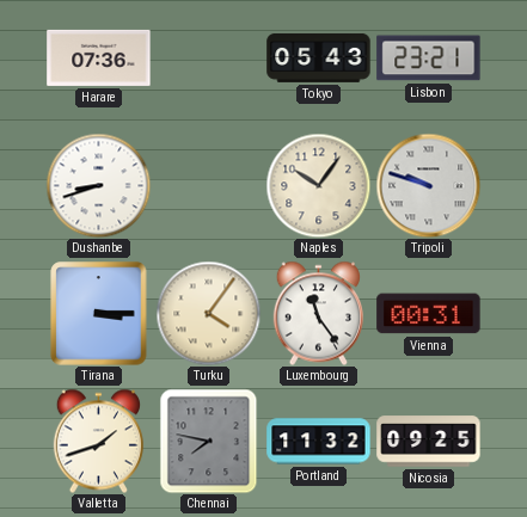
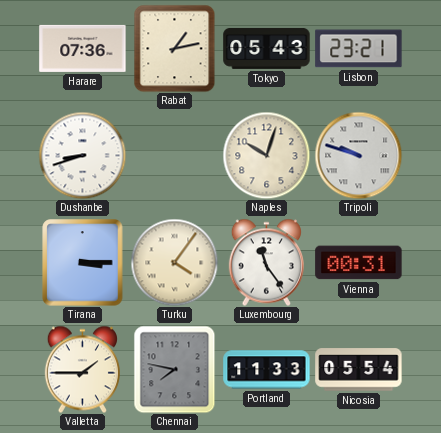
Rabat: none -> 1:13 (175, 48)
Naples: 10:06 -> 10:03 (266, 155)
Valletta: 1:42 -> 1:45 (82, 369)
Portland: 11:32 -> 11:33 (267, 370)
Nicosia: 09:25 -> 05:54 (359, 370)
